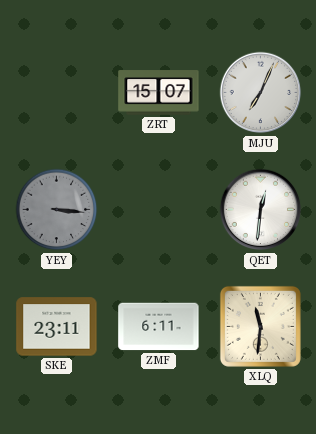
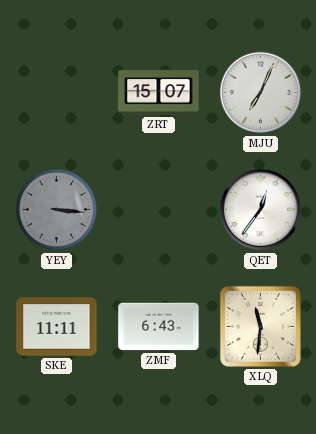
QET: 12:31 -> 12:36 (261, 210)
SKE: 23:11 -> 11:11 (57, 327)
ZMF: 6:11 -> 6:43 (159, 327)
